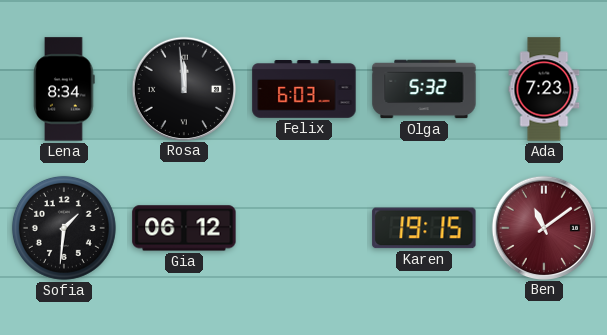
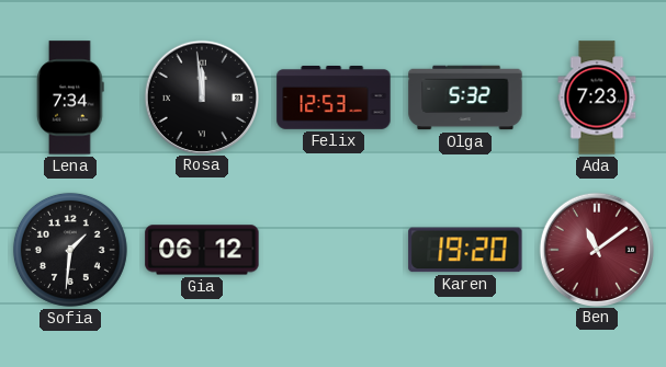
Lena: 8:34 -> 7:34 (70, 98)
Felix: 6:03 -> 12:53 (334, 99)
Karen: 19:15 -> 19:20 (465, 250)
